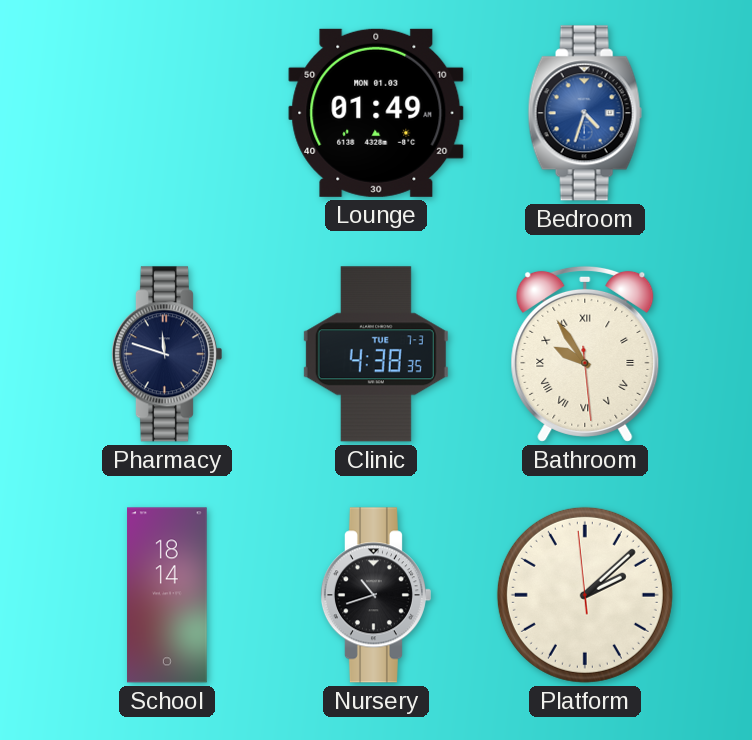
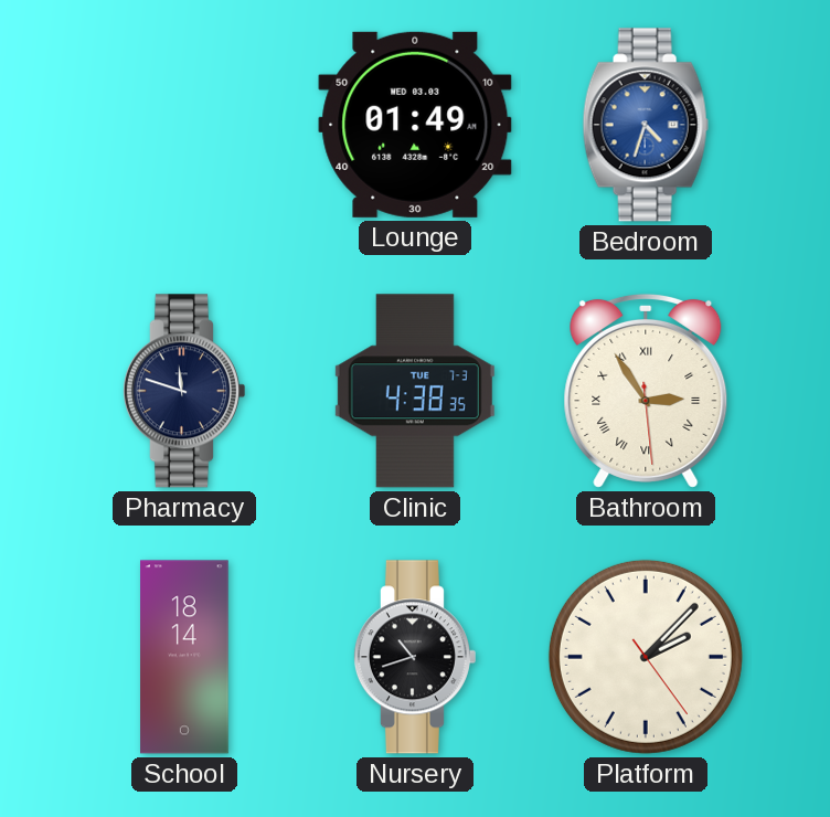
Lounge date: MON 01.03 -> WED 03.03 (415, 125)
Bathroom: 9:54 -> 2:54 (646, 391)
Platform: 2:07:59 -> 2:07:24 (646, 657)
